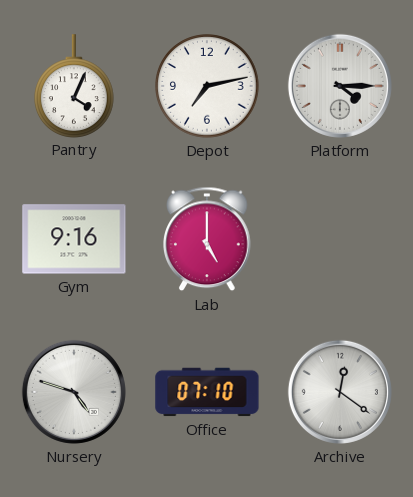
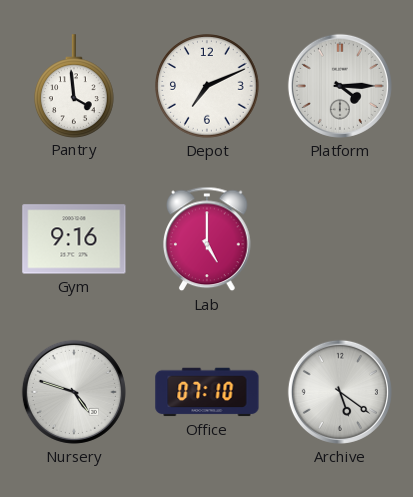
Pantry: 4:04 -> 3:59 (74, 86)
Depot: 7:13 -> 7:11 (208, 87)
Archive: 12:21 -> 5:21 (340, 392)
